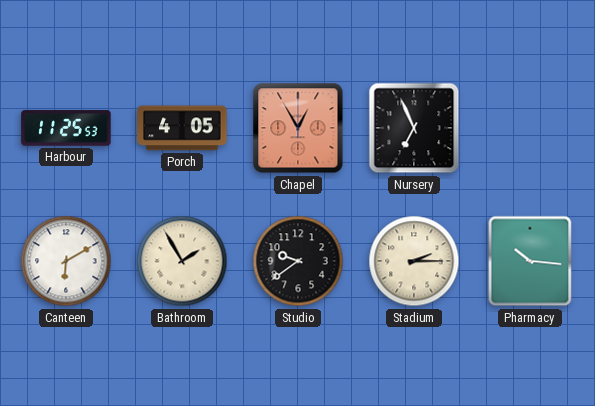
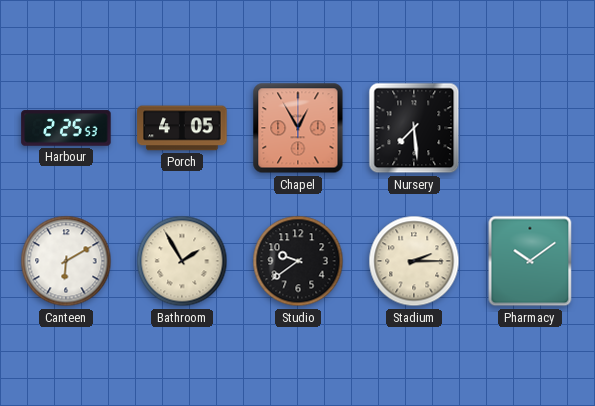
Harbour: 11:25 -> 2:25 (66, 128)
Nursery: 6:56 -> 7:29 (414, 128)
Pharmacy: 10:16 -> 10:09 (530, 261)
